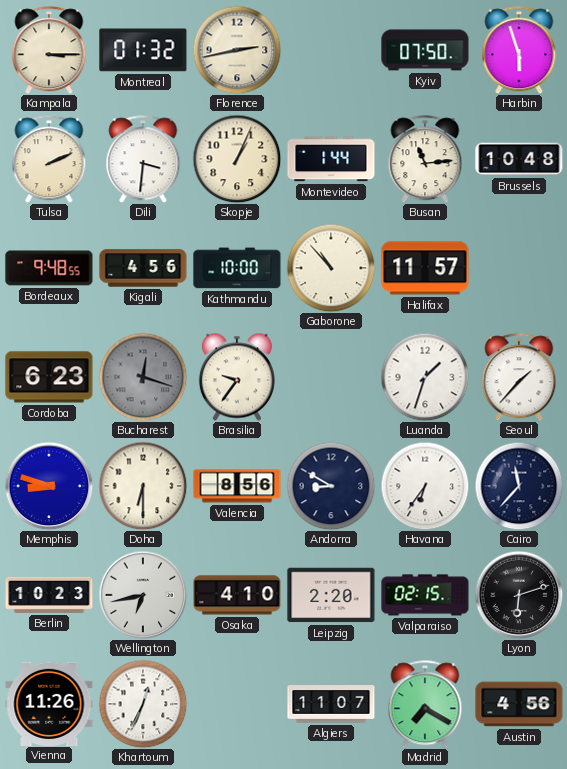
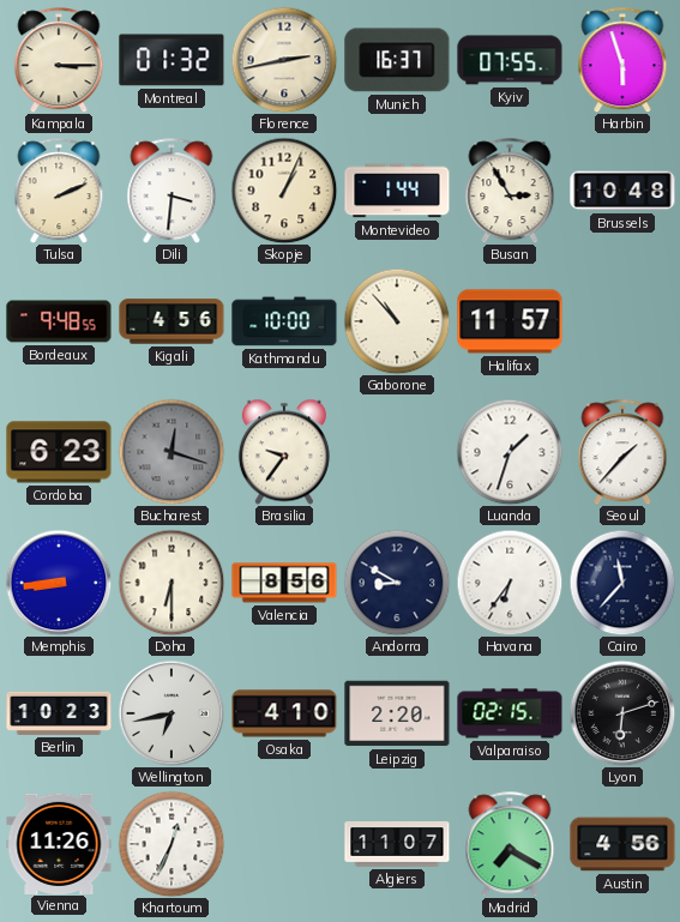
Munich: none -> 16:37 (397, 60)
Kyiv: 07:50 -> 07:55 (510, 60)
Busan: 11:14 -> 2:55 (510, 191)
Memphis: 8:48 -> 8:44 (59, 583)
